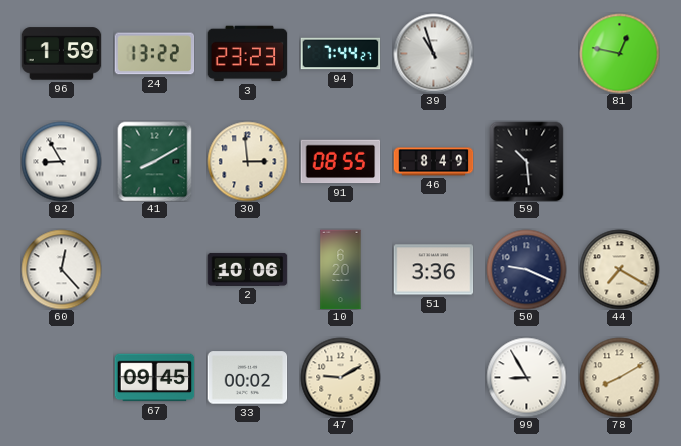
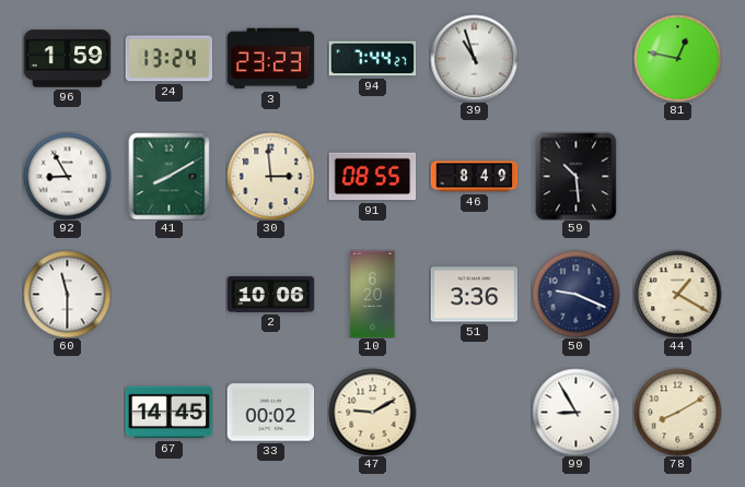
24: 13:22 -> 13:24 (168, 59)
60: 12:23 -> 11:30 (67, 294)
44: 7:20 -> 1:20 (677, 294)
67: 09:45 -> 14:45 (168, 413)
